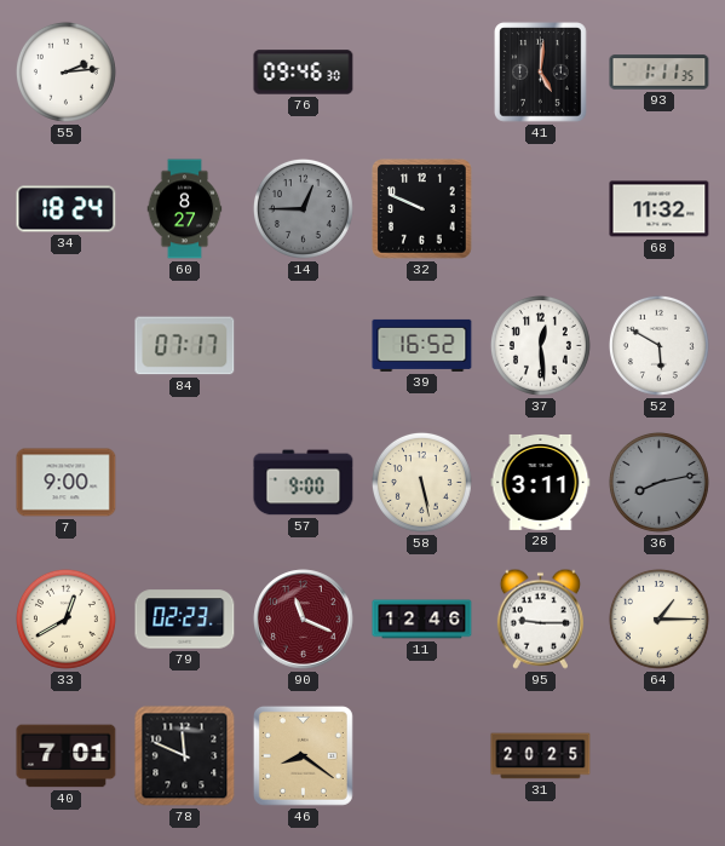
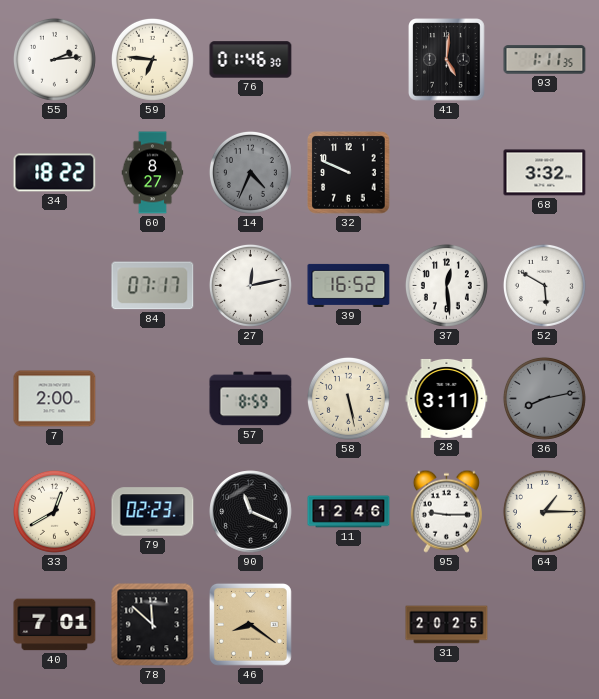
59: none -> 6:46 (152, 59)
76: 09:46 -> 01:46 (251, 60)
34: 18:24 -> 18:22 (55, 173)
14: 12:45 -> 4:34 (250, 172)
68: 11:32 -> 3:32 (545, 173)
27: none -> 12:13 (250, 285)
7: 9:00 -> 2:00 (55, 399)
57: 9:00 -> 8:59 (251, 399)
90 dial: burgundy -> black (251, 512)
78: 11:49 -> 11:52 (153, 625)
